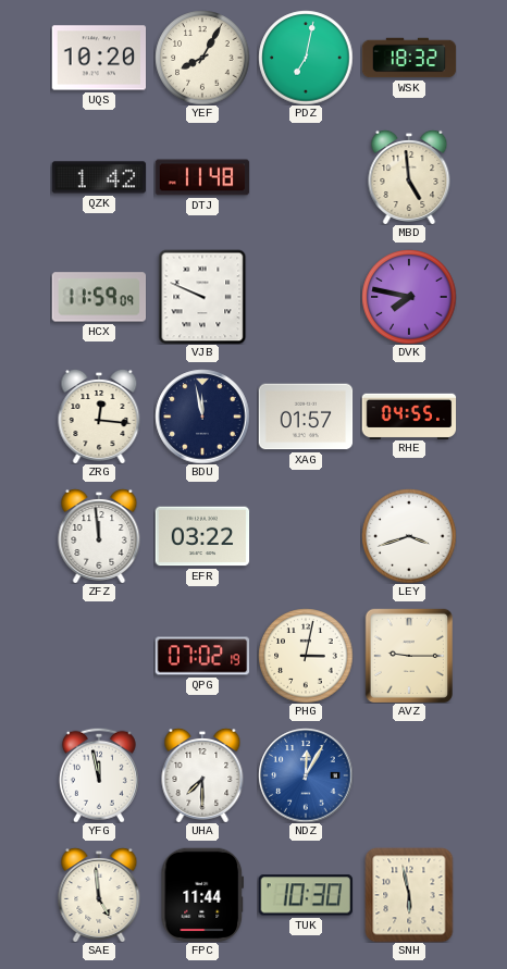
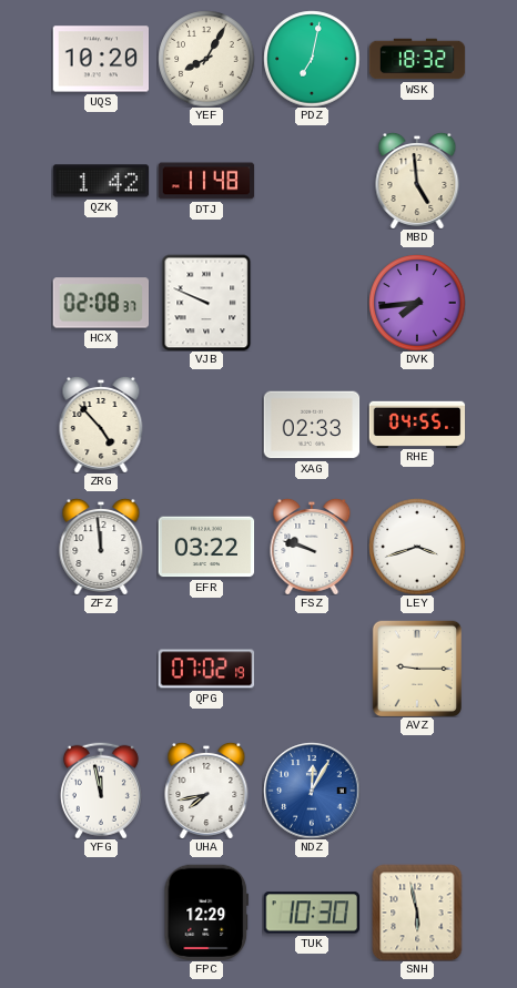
HCX: 11:59 -> 02:08 (101, 303)
DVK: 7:47 -> 7:44 (417, 303)
ZRG: 12:16 -> 4:53 (101, 425)
BDU: 11:58 -> none (202, 417)
XAG: 01:57 -> 02:33 (312, 425)
FSZ: none -> 9:48 (312, 547)
PHG: 3:02 -> none (306, 656)
UHA: 7:30 -> 7:43 (206, 791)
SAE: 4:59 -> none (99, 895)
FPC: 11:44 -> 12:29 (206, 913)
